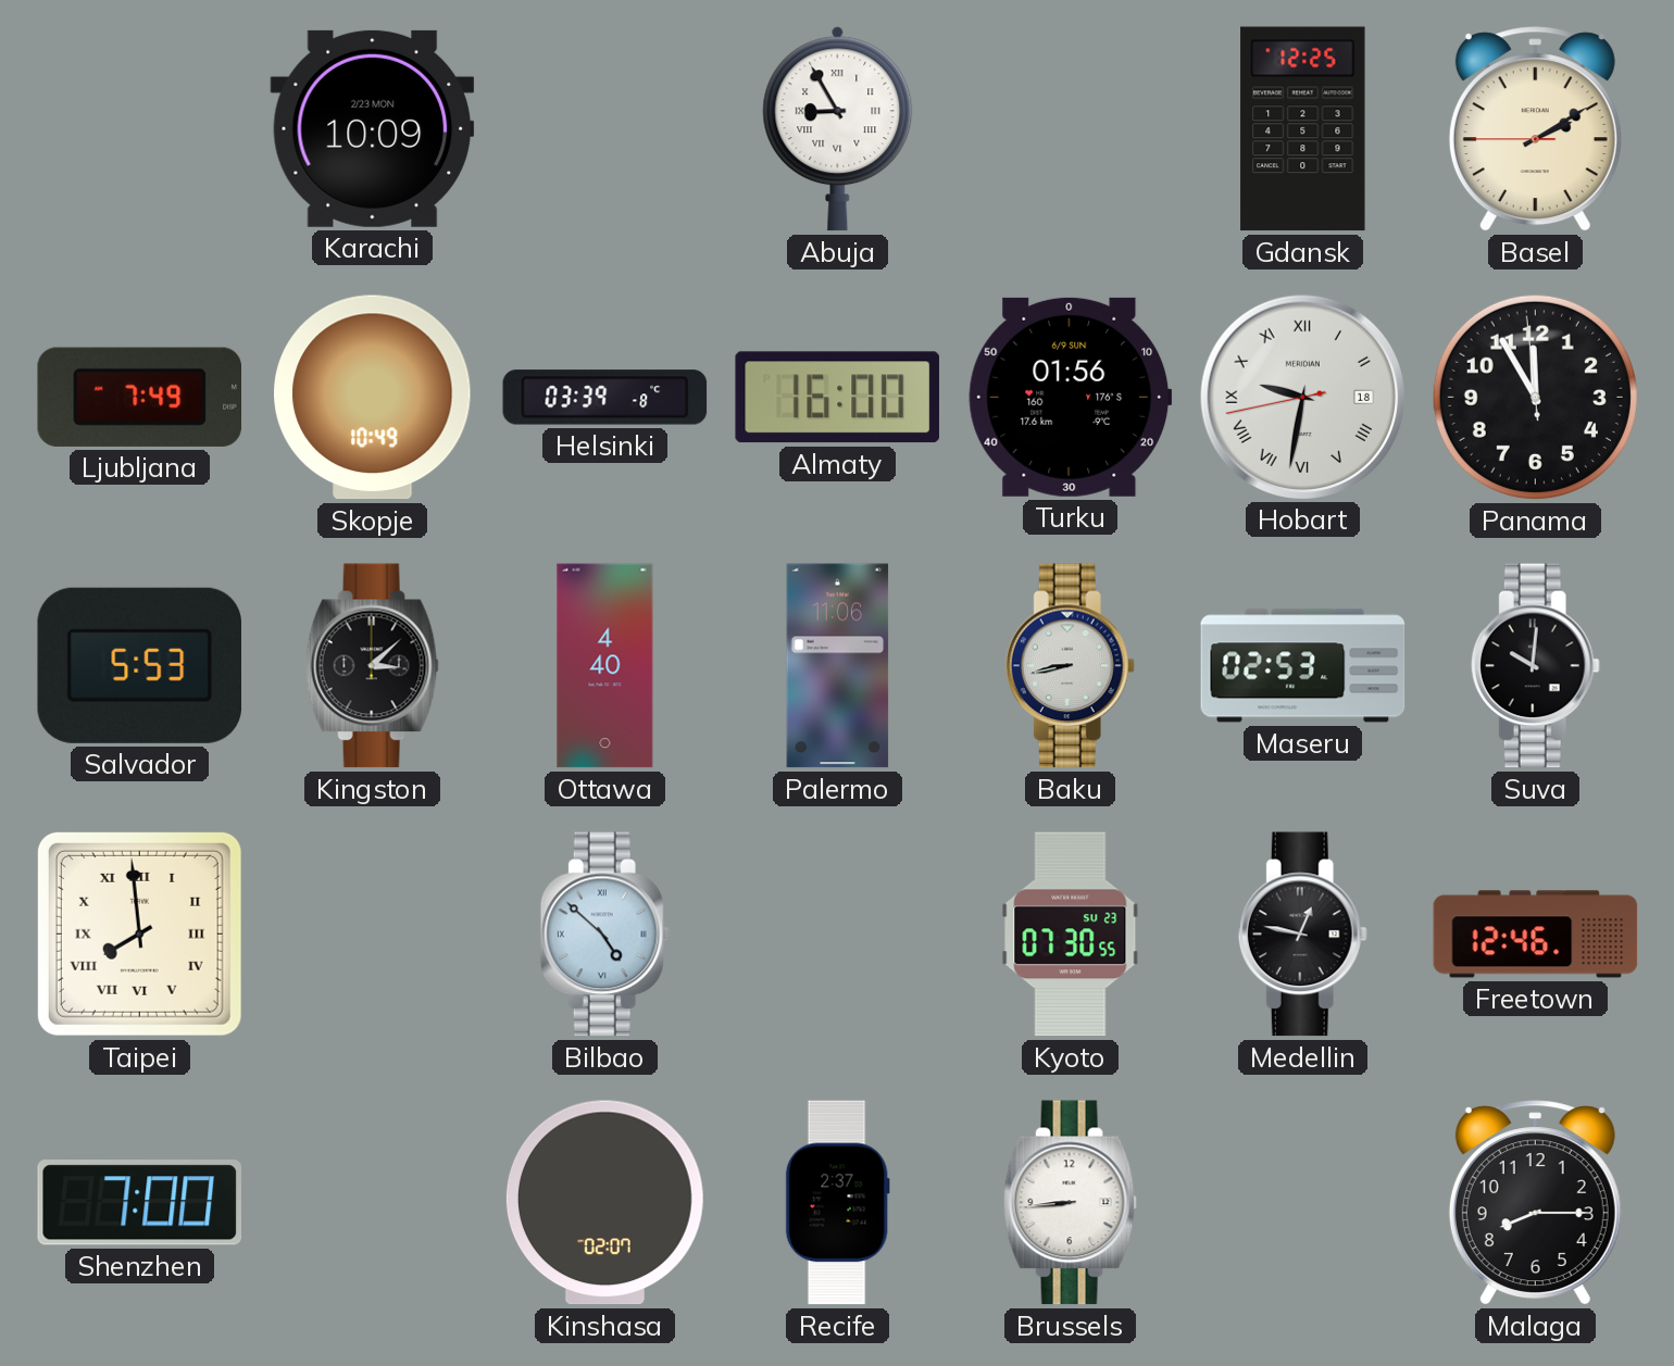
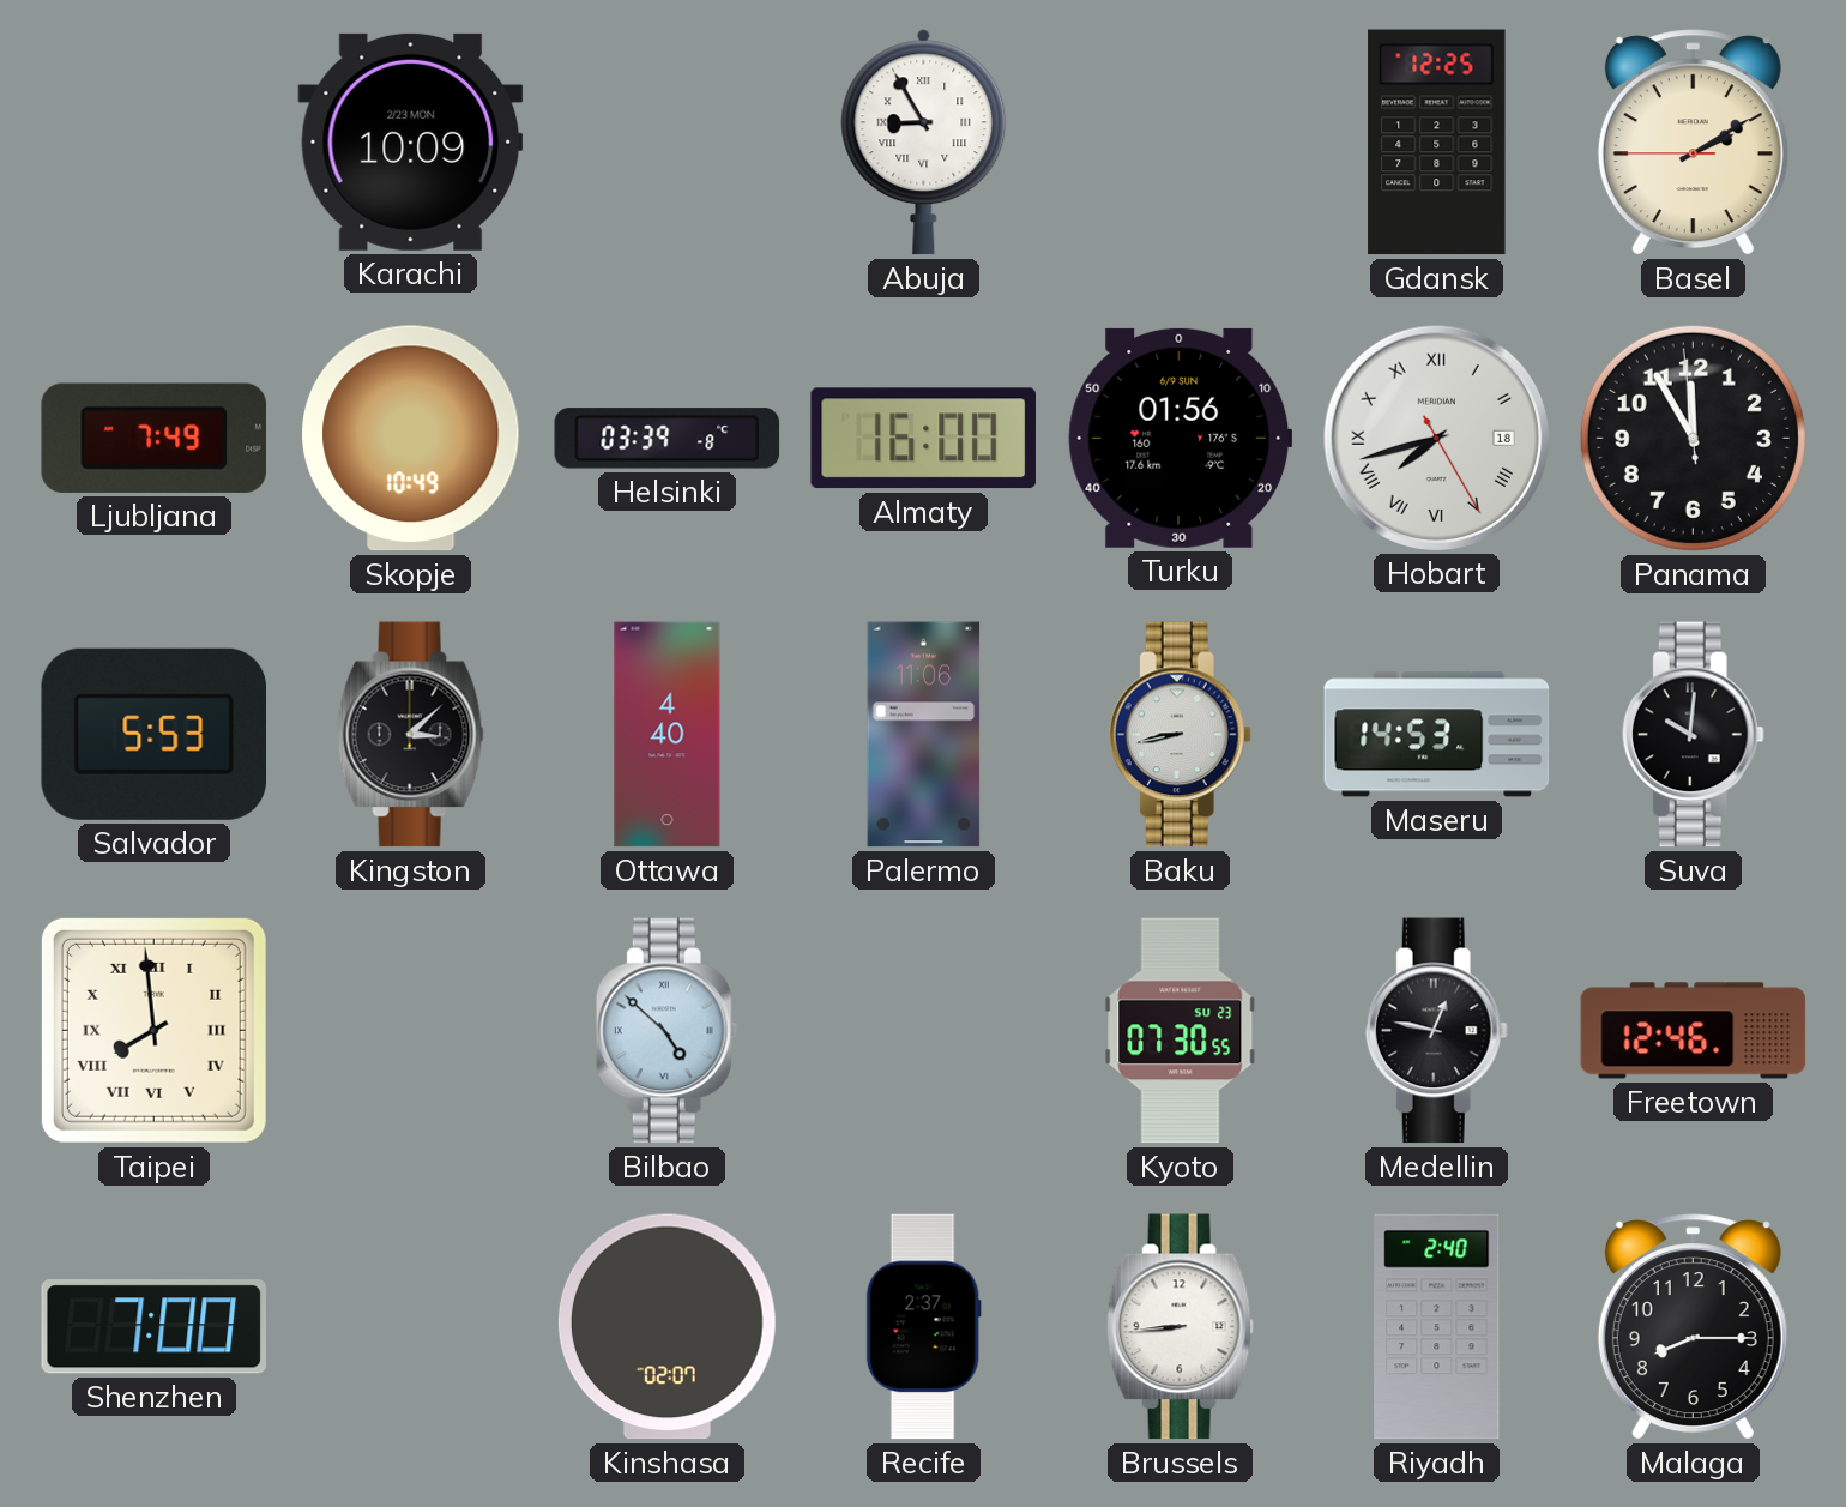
Hobart: 9:31 -> 7:42 (1436, 438)
Maseru: 02:53 -> 14:53 (1437, 735)
Riyadh: none -> 2:40 (1437, 1327)
